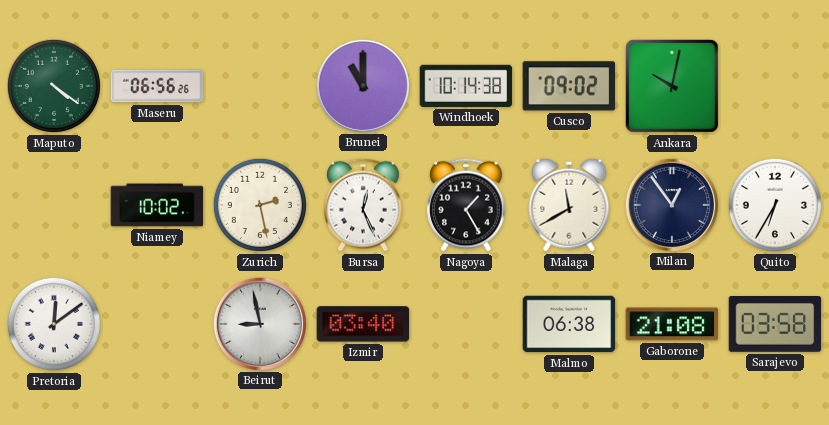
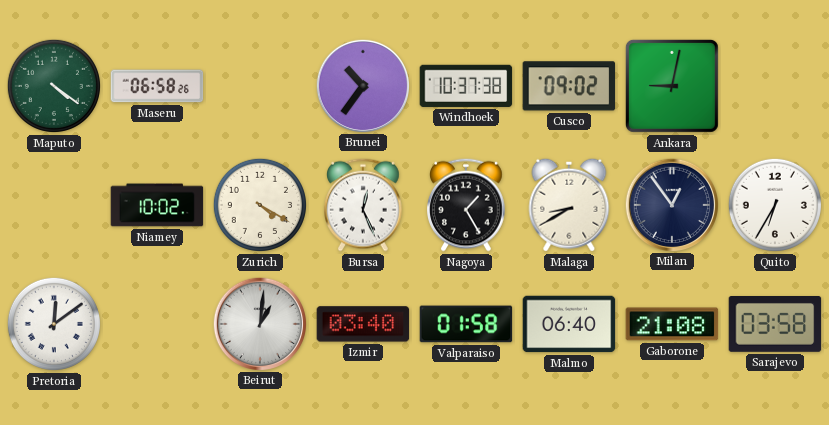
Maseru: 06:56 -> 06:58 (157, 86)
Brunei: 11:00 -> 10:36 (362, 85)
Windhoek: 10:14 -> 10:37 (466, 86)
Ankara: 10:02 -> 9:02 (672, 86)
Zurich: 2:28 -> 4:20 (260, 205)
Malaga: 11:40 -> 8:40 (569, 205)
Beirut: 8:58 -> 1:01 (259, 323)
Valparaiso: none -> 01:58 (466, 324)
Malmo: 06:38 -> 06:40 (569, 324)
